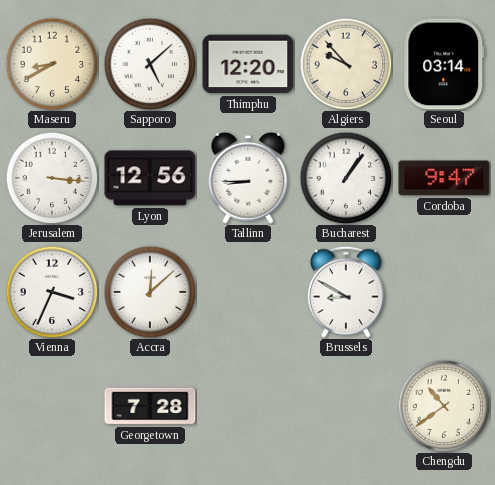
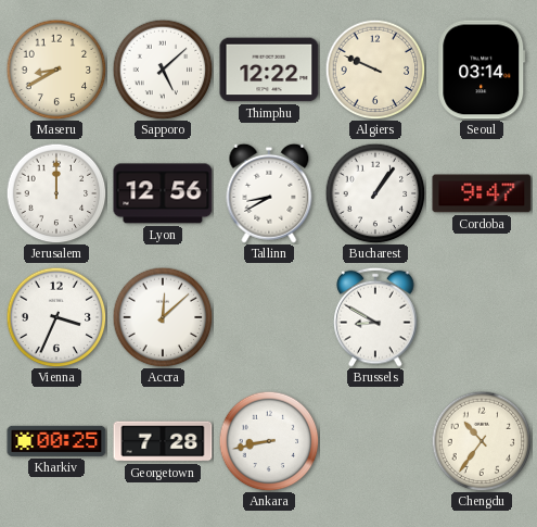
Thimphu: 12:20 -> 12:22 (269, 70)
Algiers: 9:53 -> 9:49 (375, 70)
Jerusalem: 3:16 -> 12:00 (56, 193)
Tallinn: 8:45 -> 8:40 (269, 193)
Kharkiv: none -> 00:25 (56, 441)
Ankara: none -> 8:43 (269, 441)
Chengdu: 10:39 -> 10:36 (482, 441)
